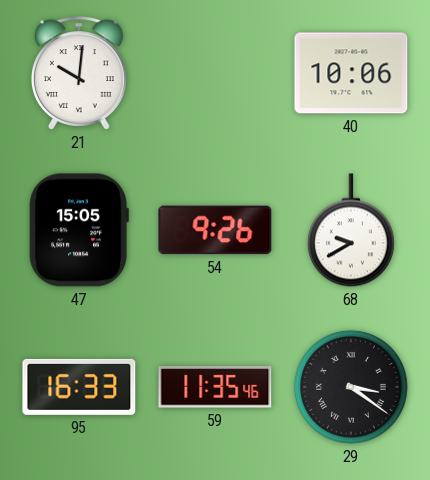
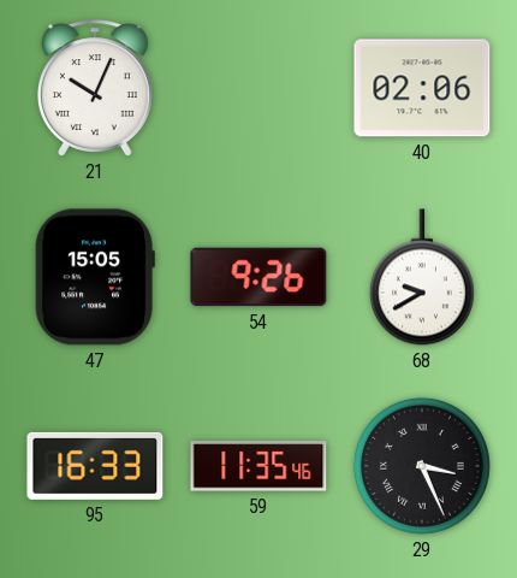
21: 10:01 -> 10:04 (95, 88)
40: 10:06 -> 02:06 (422, 88)
29: 3:21 -> 3:26 (422, 466)
